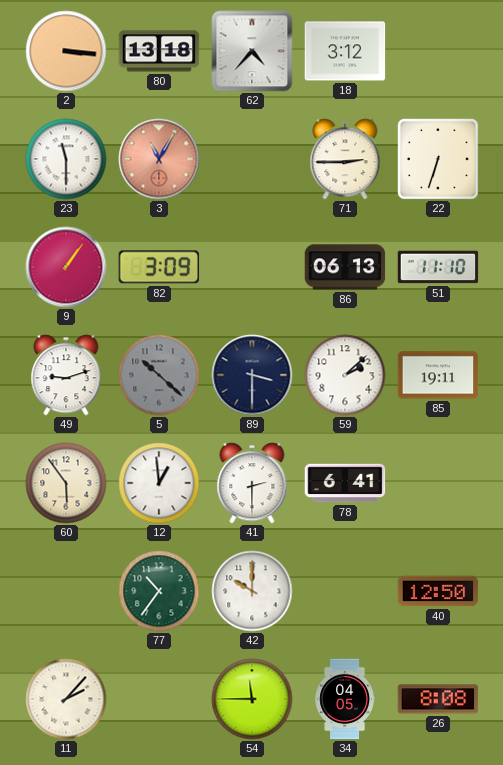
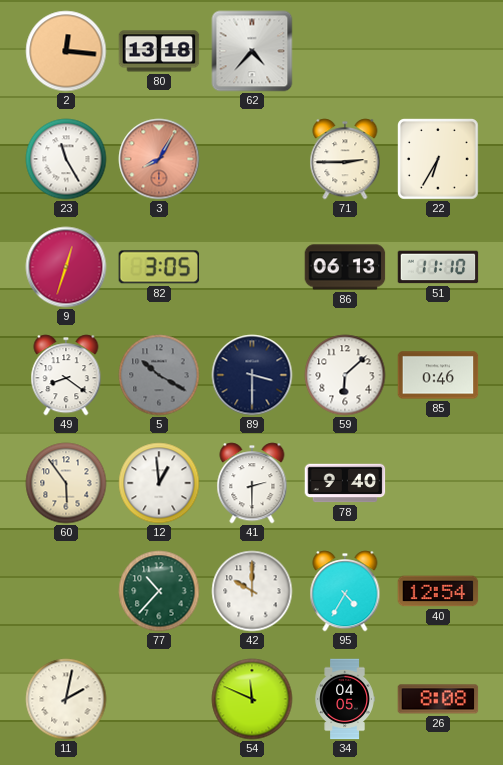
2: 3:16 -> 12:16 (66, 51)
18: 3:12 -> none (345, 51)
23: 11:30 -> 11:25 (66, 159)
3: 11:05 -> 8:05 (159, 159)
22: 6:33 -> 6:35 (439, 160)
9: 1:06 -> 12:33 (66, 267)
82: 3:09 -> 3:05 (159, 267)
49: 9:12 -> 8:21 (66, 375)
5: 10:22 -> 10:20 (159, 375)
59: 2:08 -> 6:08 (345, 375)
85: 19:11 -> 0:46 (438, 375)
78: 6:41 -> 9:40 (345, 483)
77: 10:36 -> 10:37 (159, 591)
95: none -> 4:35 (345, 591)
40: 12:50 -> 12:54 (438, 591)
11: 2:07 -> 2:02 (66, 699)
54: 11:45 -> 11:49 (252, 699)
